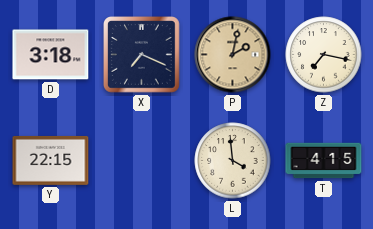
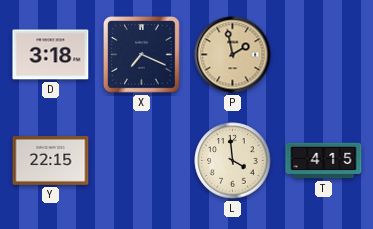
P: 2:02 -> 1:58 (233, 55)
Z: 7:17 -> none (324, 55)
